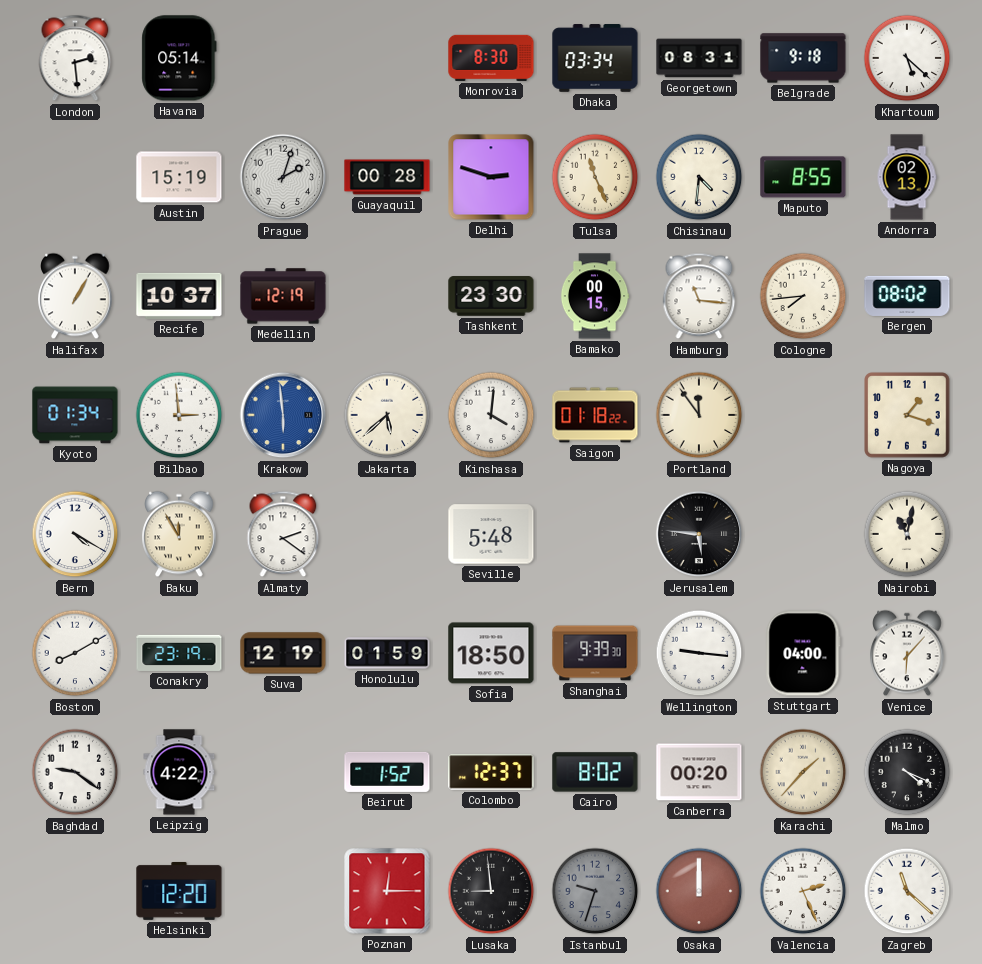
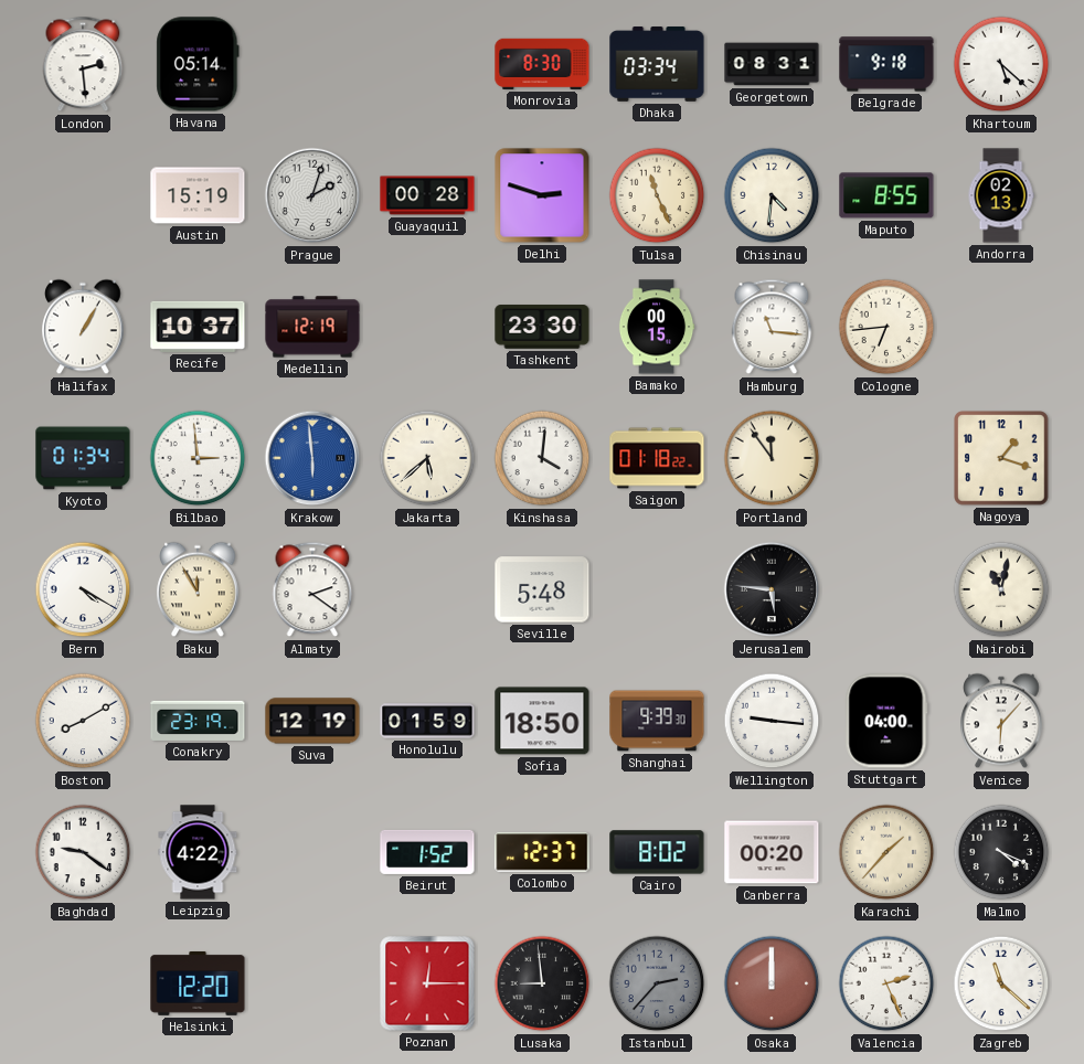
Cologne: 7:44 -> 6:44 (886, 327)
Bergen: 08:02 -> none (907, 296)
Istanbul: 9:33 -> 2:37 (657, 983)
